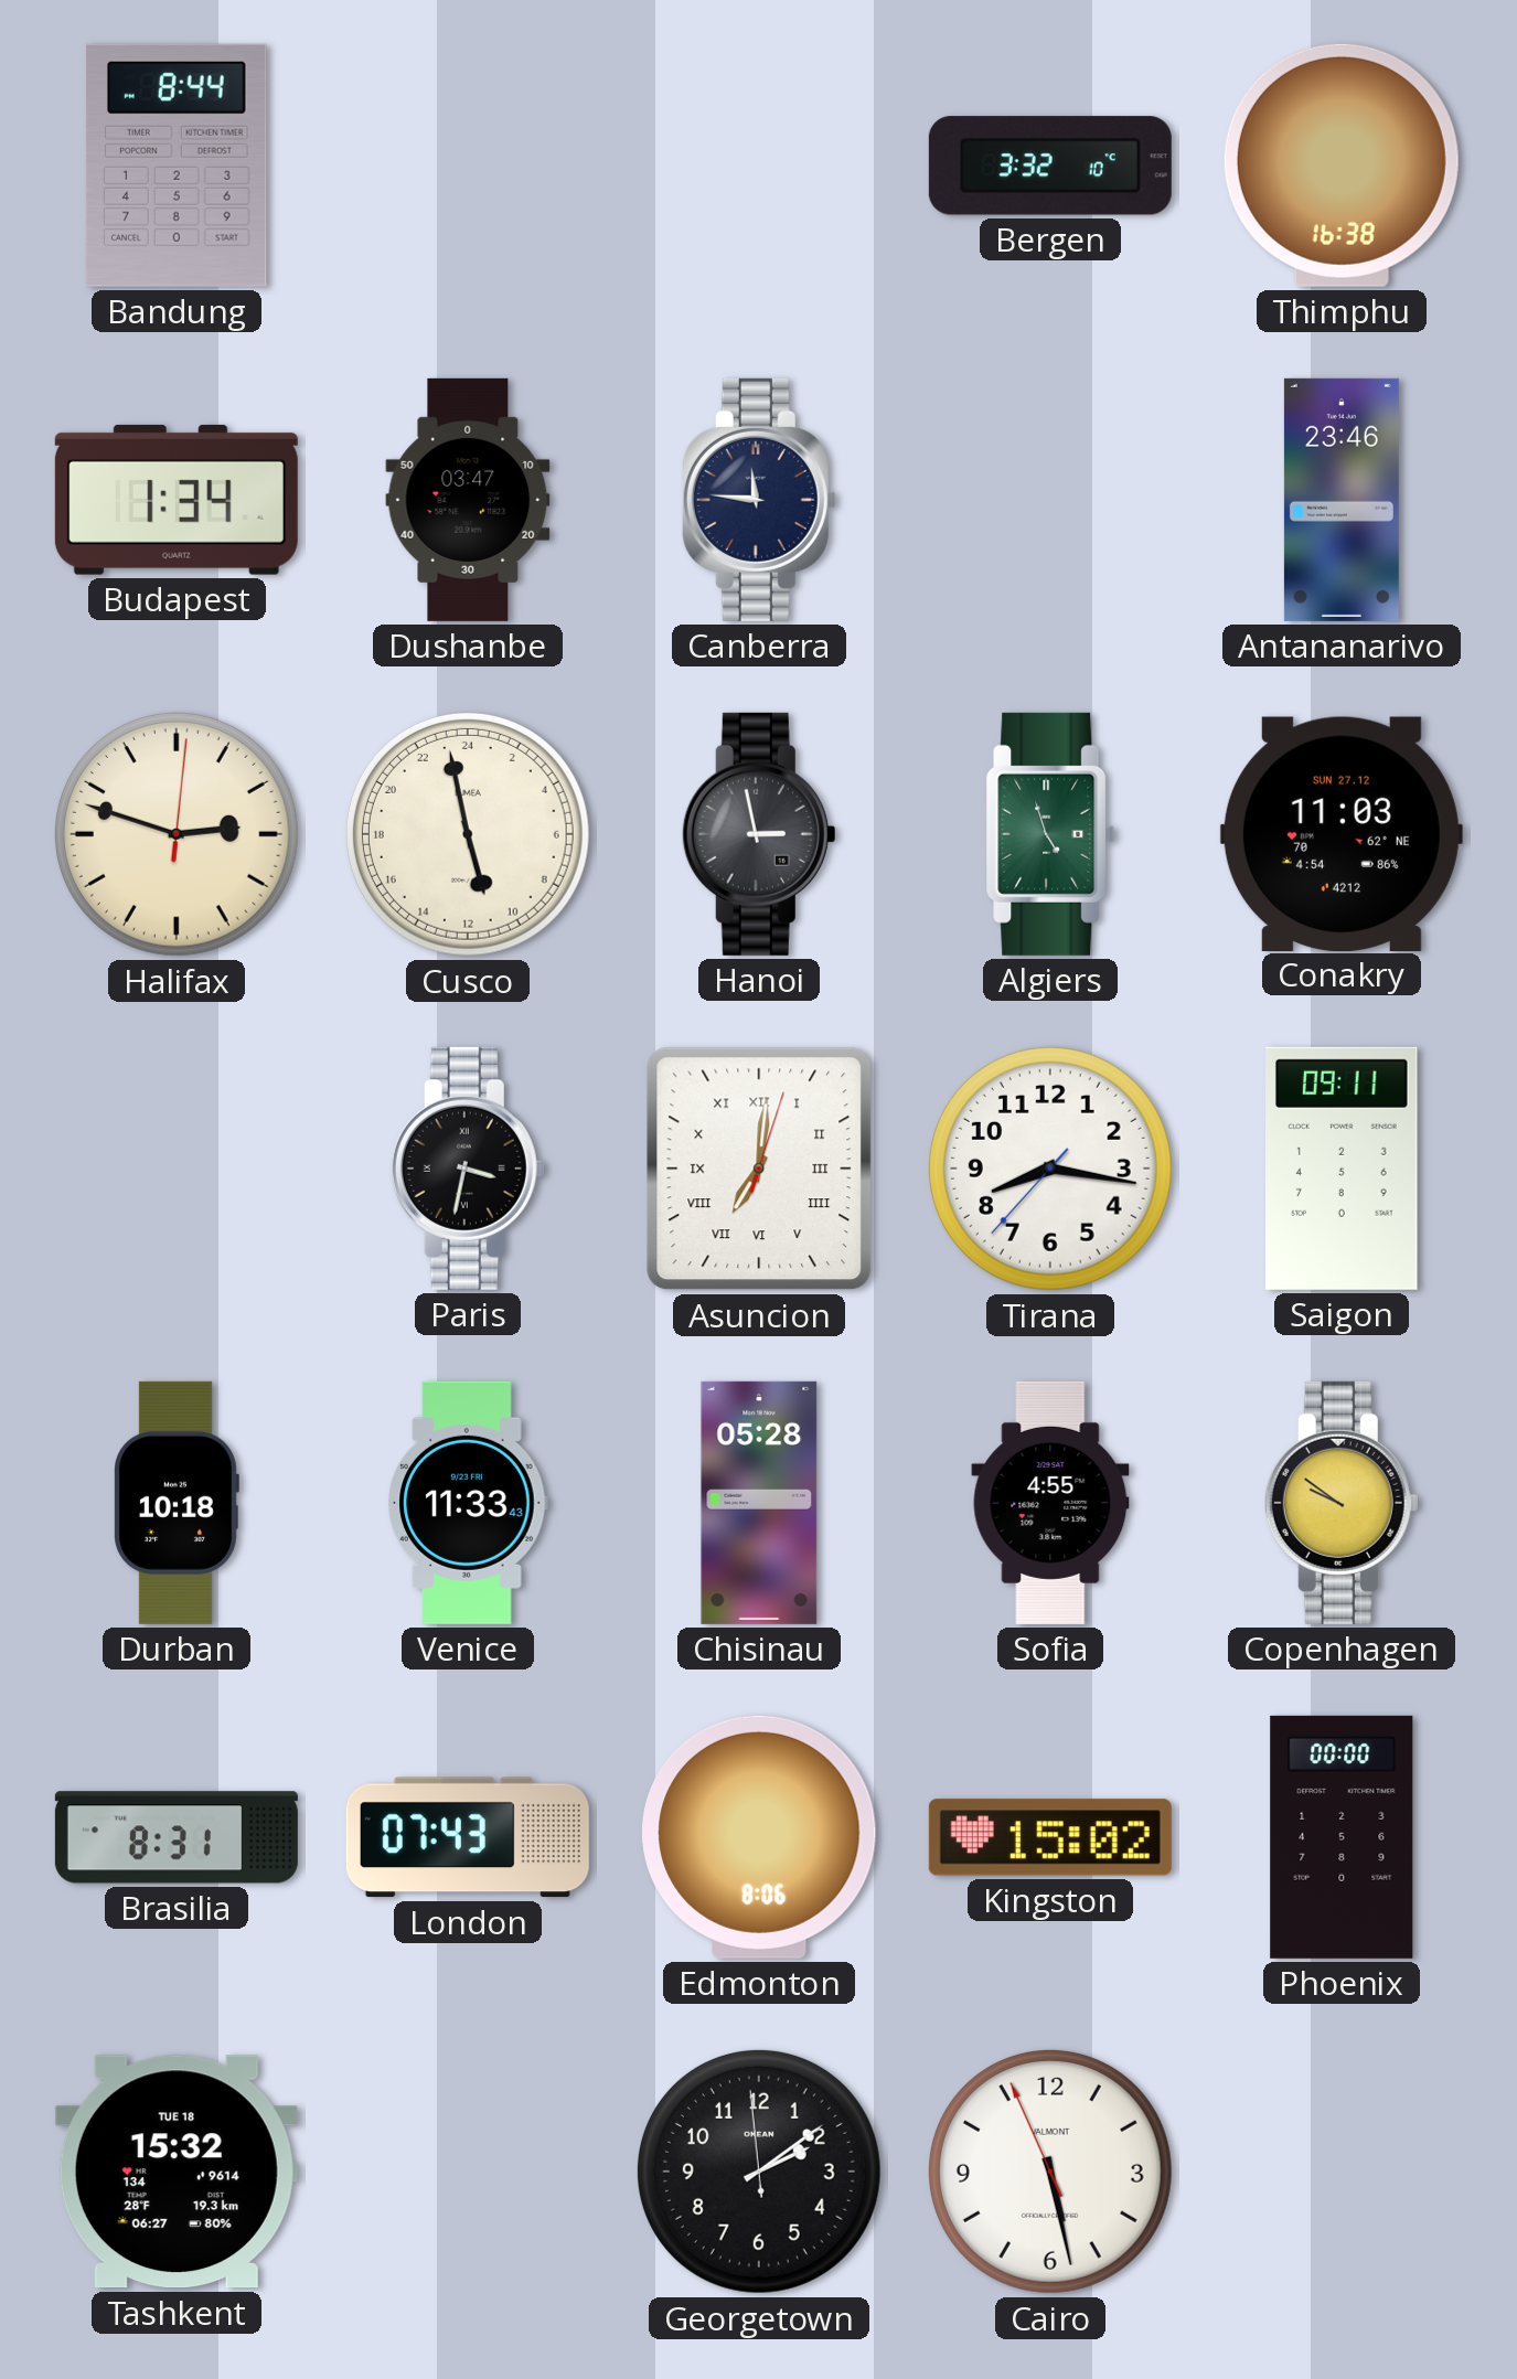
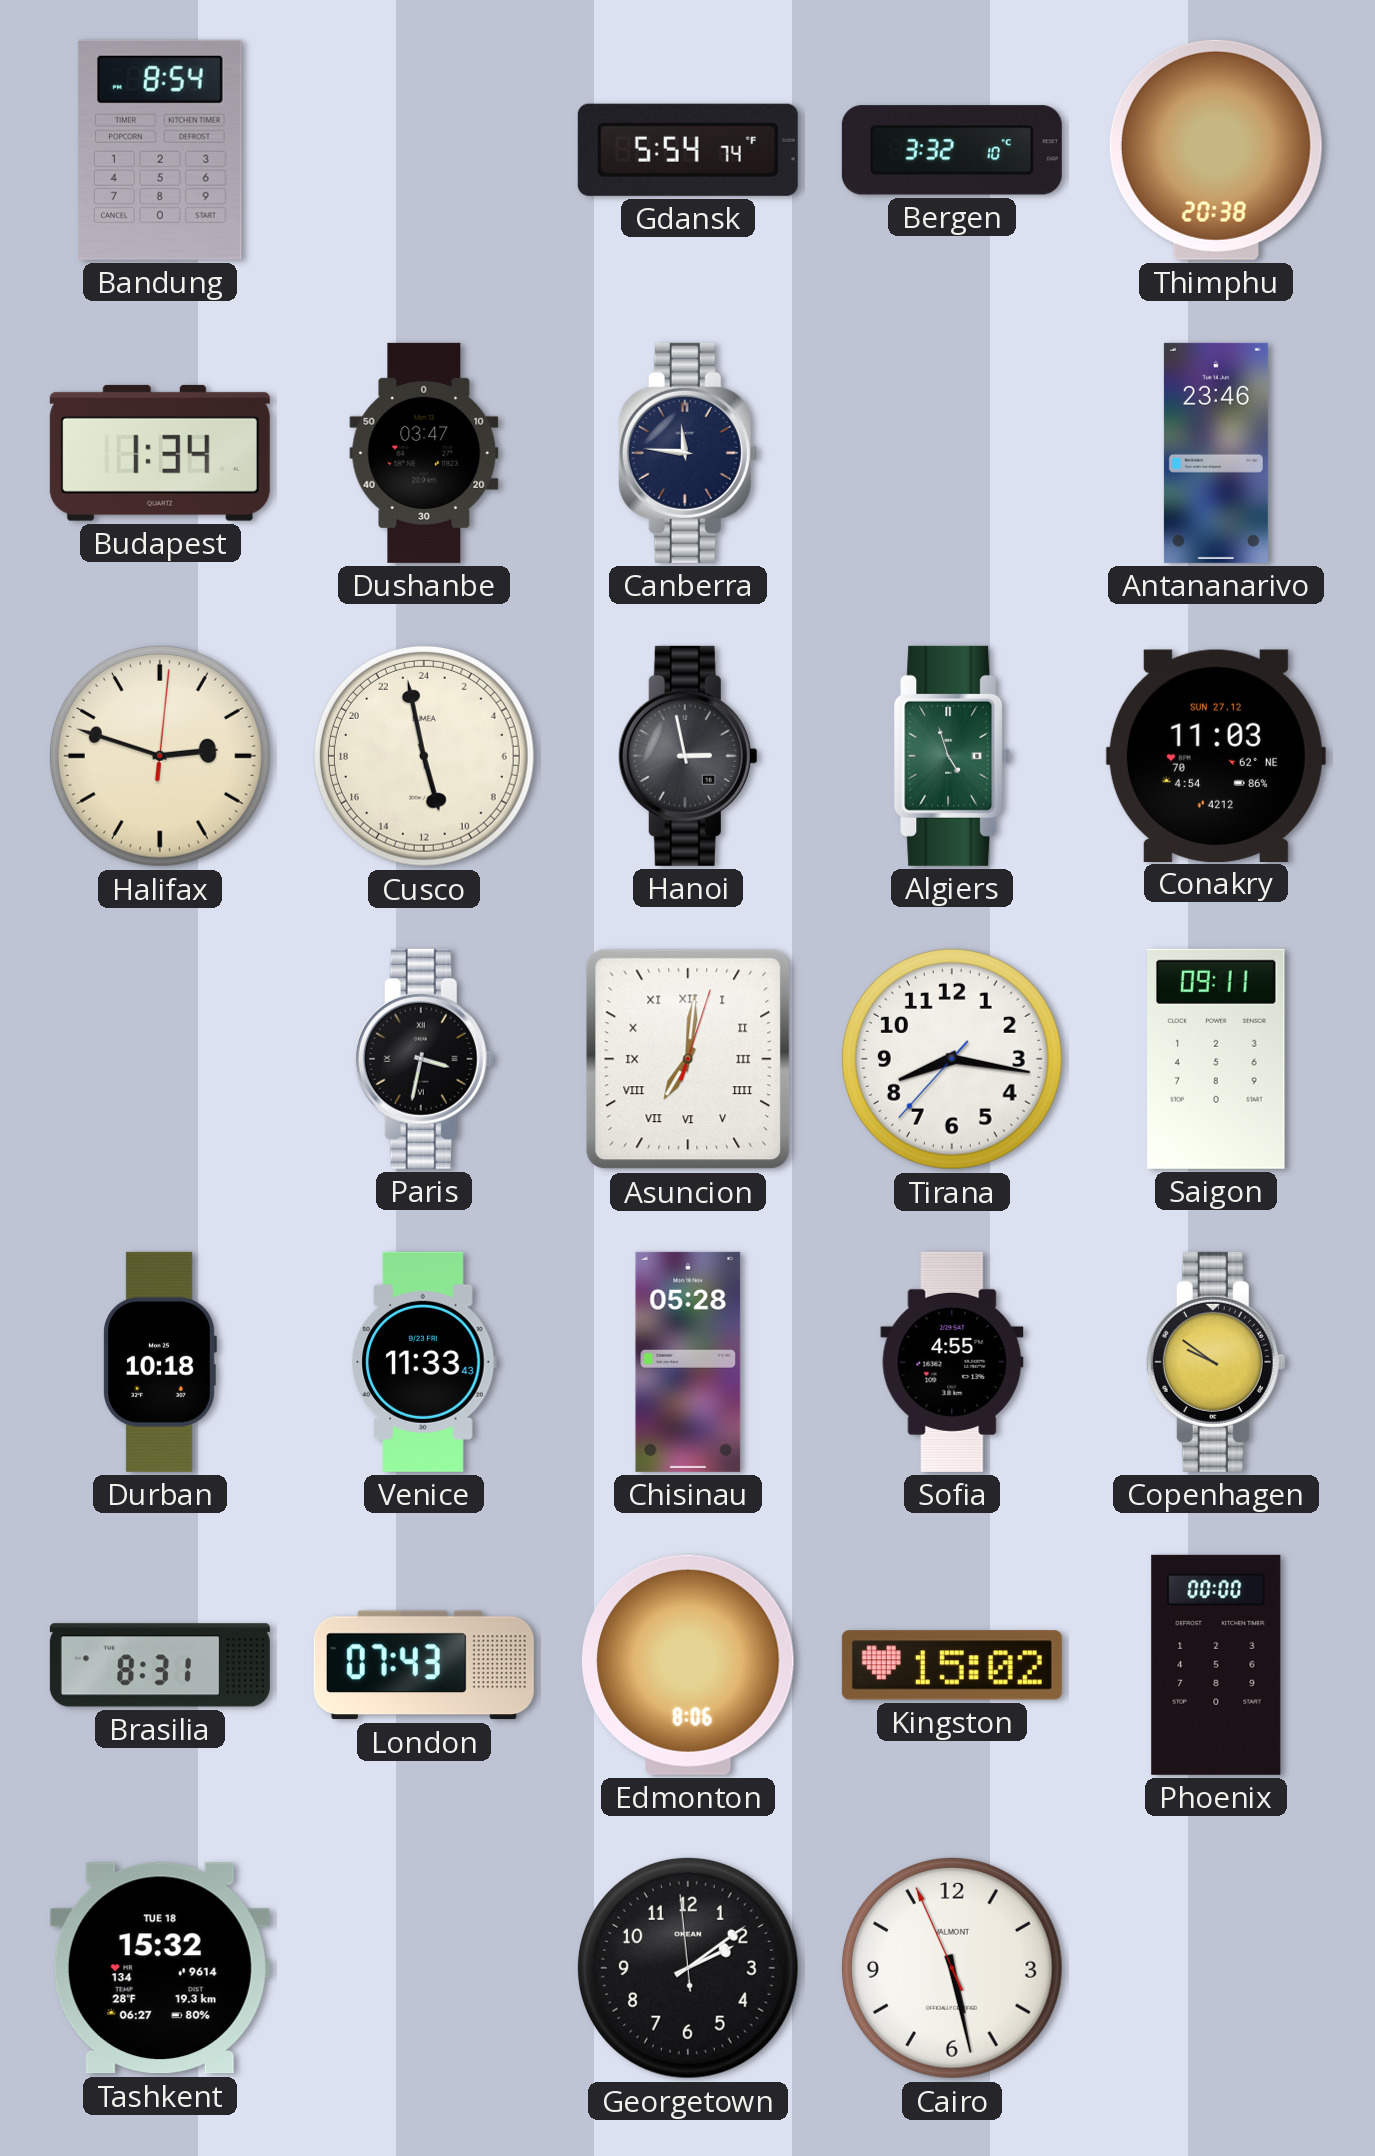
Bandung: 8:44 -> 8:54 (160, 150)
Gdansk: none -> 5:54 (688, 150)
Thimphu: 16:38 -> 20:38 (1216, 150)
